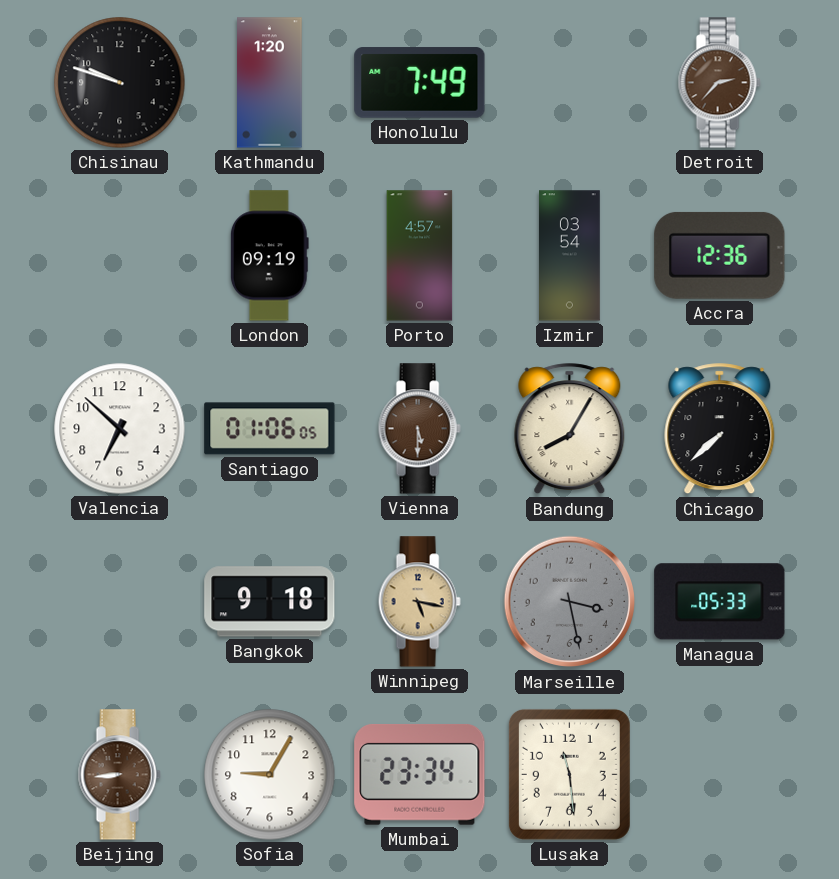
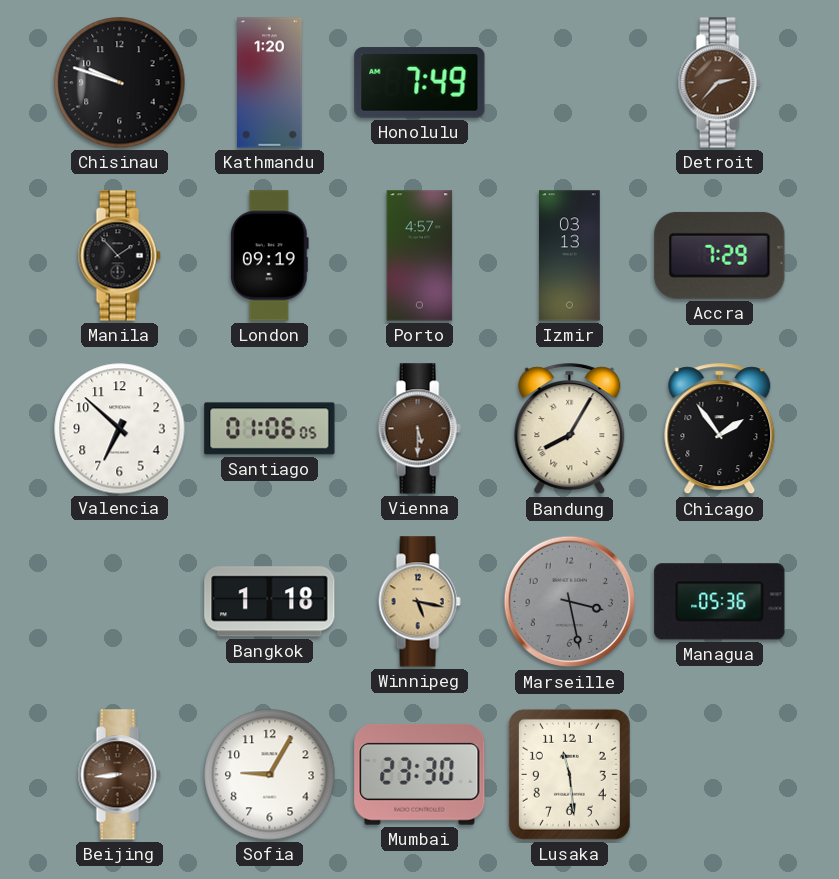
Manila: none -> 1:53 (119, 256)
Izmir: 03:54 -> 03:13 (570, 256)
Accra: 12:36 -> 7:29 (720, 255)
Chicago: 7:38 -> 1:54 (720, 429)
Bangkok: 9:18 -> 1:18 (270, 602)
Managua: 05:33 -> 05:36 (720, 602)
Mumbai: 23:34 -> 23:30 (420, 774)
